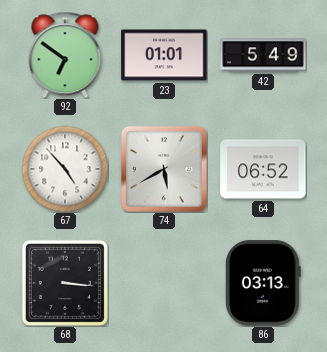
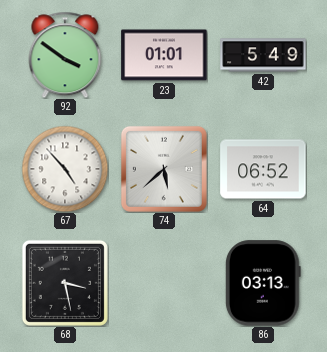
92: 6:51 -> 3:51 (65, 55)
74: 5:40 -> 5:38 (164, 169)
68: 3:16 -> 3:28 (65, 283)
